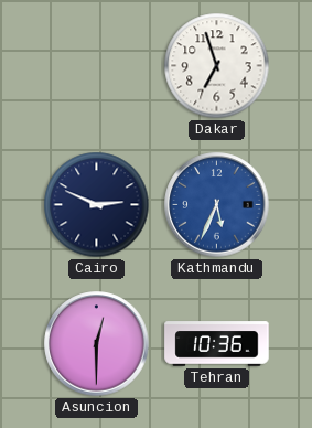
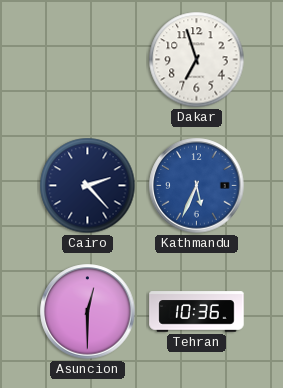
Cairo: 2:49 -> 2:23 (88, 186)
